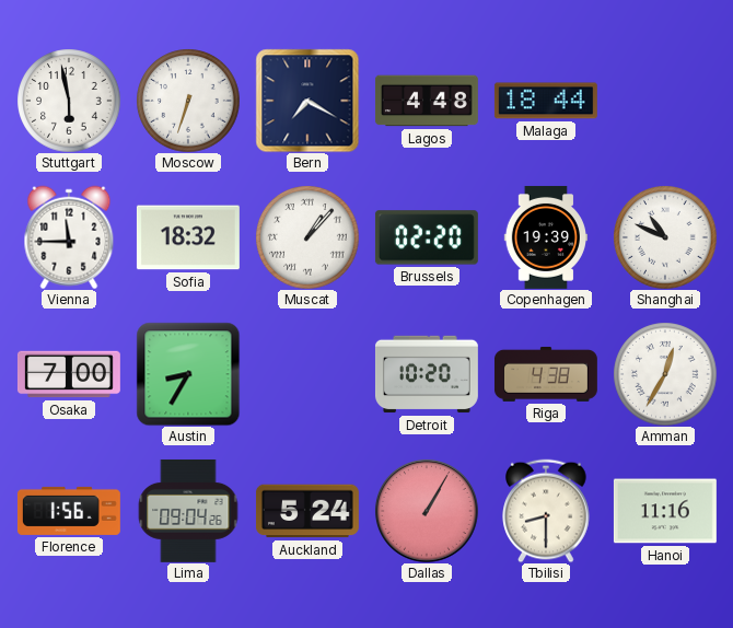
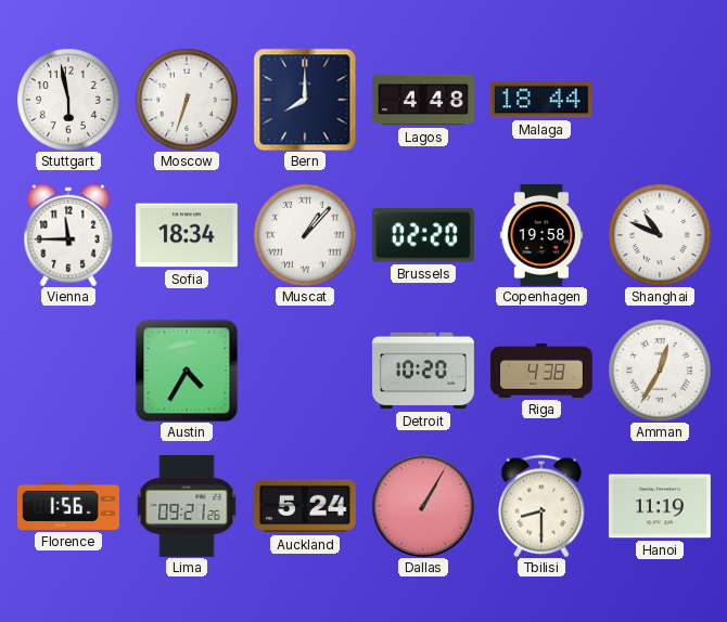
Bern: 7:20 -> 8:00 (305, 100)
Sofia: 18:32 -> 18:34 (187, 235)
Copenhagen: 19:39 -> 19:58 (540, 235)
Osaka: 7:00 -> none (69, 374)
Austin: 8:35 -> 4:35 (187, 371)
Lima: 09:04 -> 09:21 (187, 506)
Hanoi: 11:16 -> 11:19 (660, 506)
